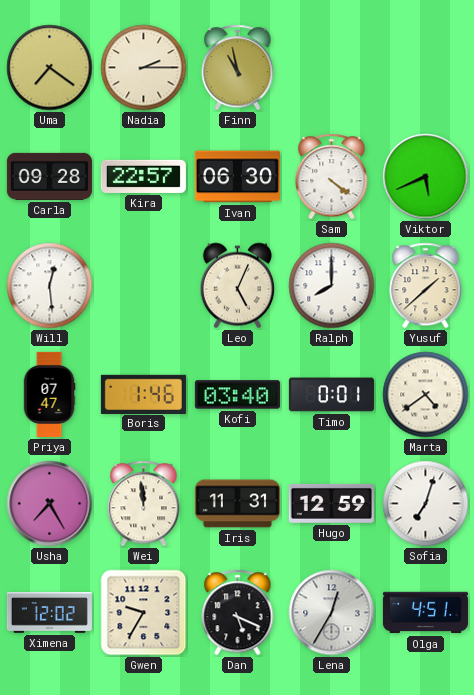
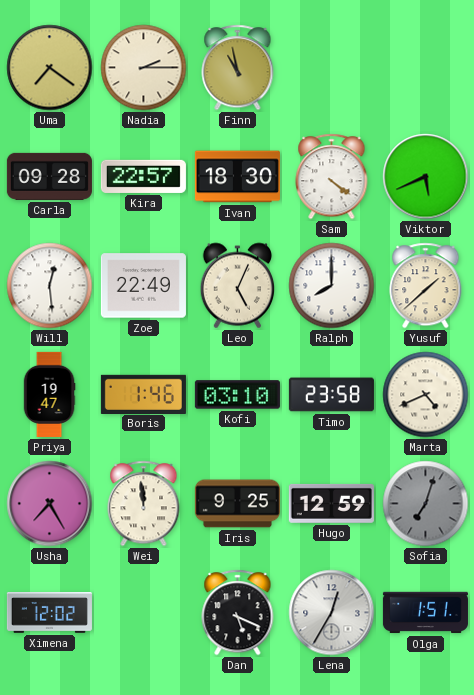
Ivan: 06:30 -> 18:30 (237, 177)
Zoe: none -> 22:49 (143, 286)
Priya: 07:47 -> 19:47 (49, 394)
Kofi: 03:40 -> 03:10 (237, 395)
Timo: 0:01 -> 23:58 (331, 395)
Marta: 4:39 -> 4:41 (426, 395)
Iris: 11:31 -> 9:25 (237, 504)
Sofia dial: white -> grey (426, 504)
Gwen: 9:35 -> none (144, 613)
Olga: 4:51 -> 1:51 (425, 613)
